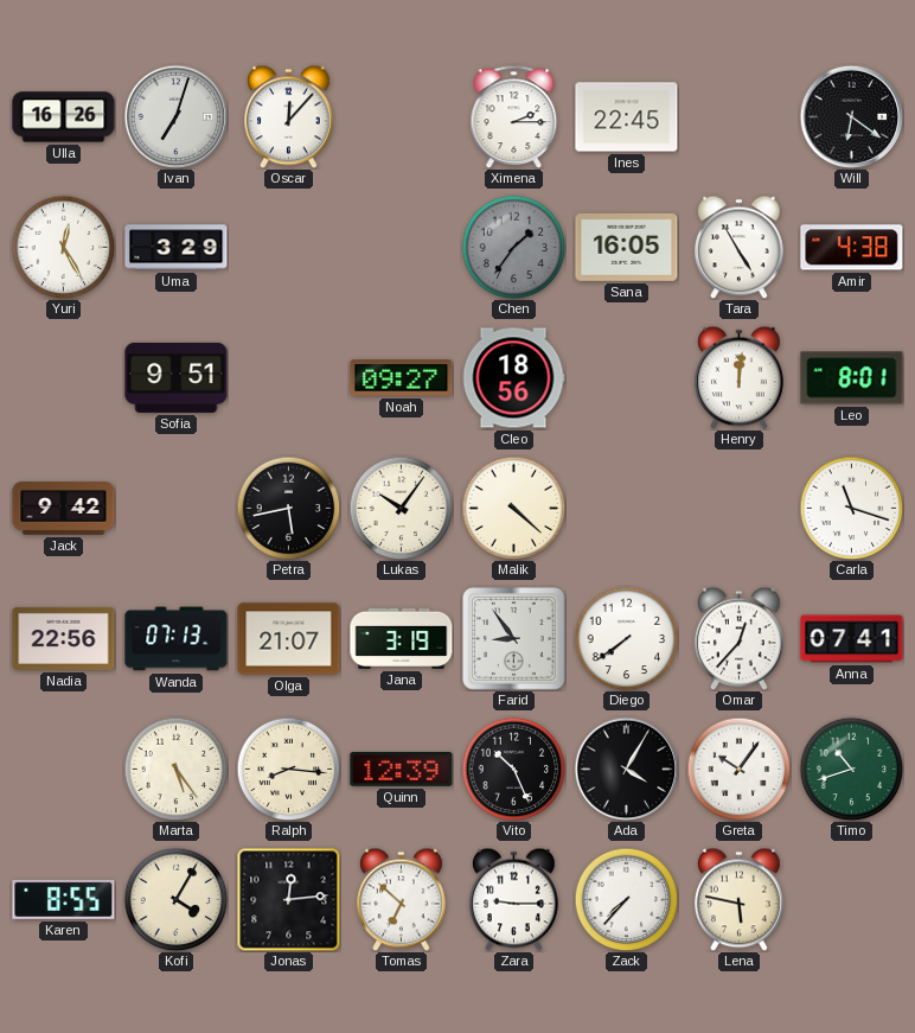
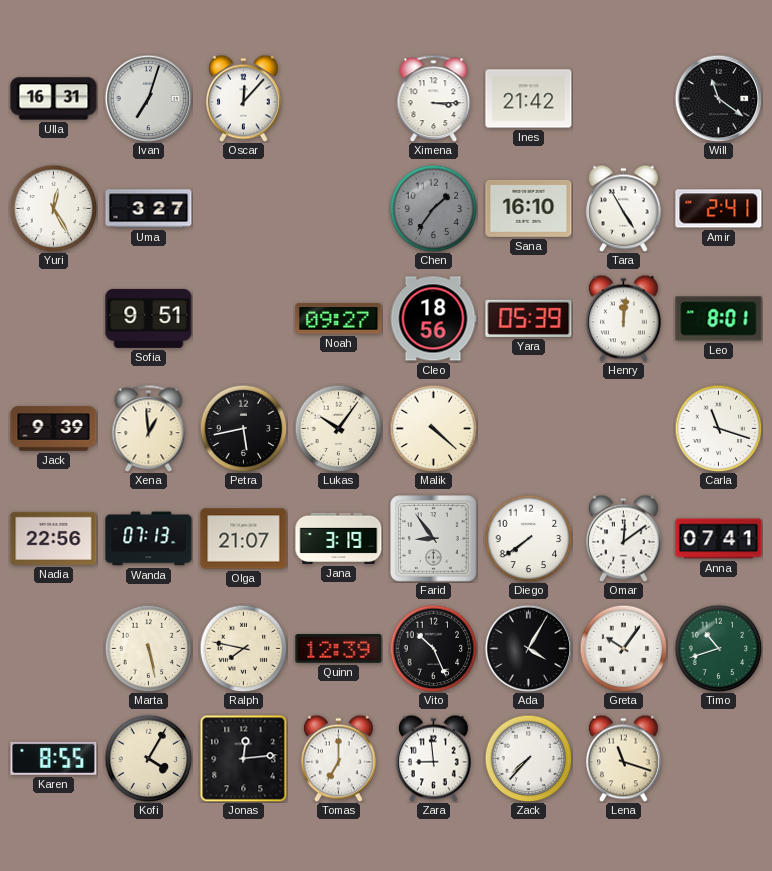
Ulla: 16:26 -> 16:31 (54, 99)
Ximena: 2:15 -> 3:15 (434, 98)
Ines: 22:45 -> 21:42 (529, 99)
Will: 6:21 -> 11:21 (718, 98)
Uma: 3:29 -> 3:27 (149, 209)
Sana: 16:05 -> 16:10 (529, 208)
Amir: 4:38 -> 2:41 (719, 209)
Yara: none -> 05:39 (529, 318)
Jack: 9:42 -> 9:39 (54, 429)
Xena: none -> 12:59 (149, 428)
Omar: 12:37 -> 12:09 (624, 538)
Marta: 5:24 -> 5:28 (148, 648)
Ralph: 8:16 -> 7:47 (243, 648)
Tomas: 6:52 -> 7:00 (339, 758)
Zara: 9:15 -> 8:59 (434, 758)
Lena: 5:47 -> 11:18 (624, 758)
